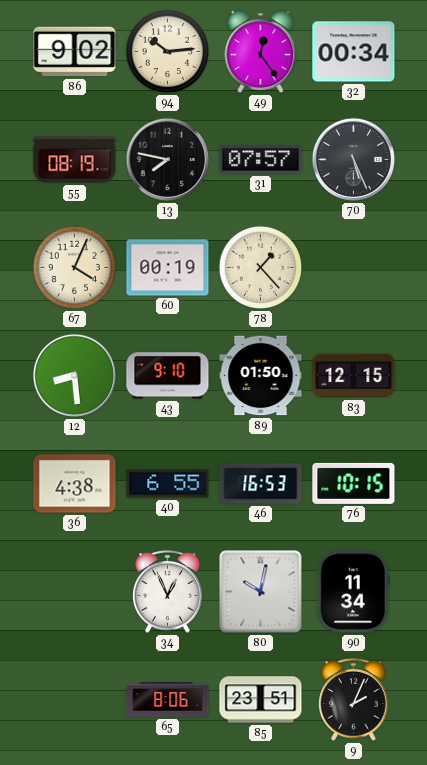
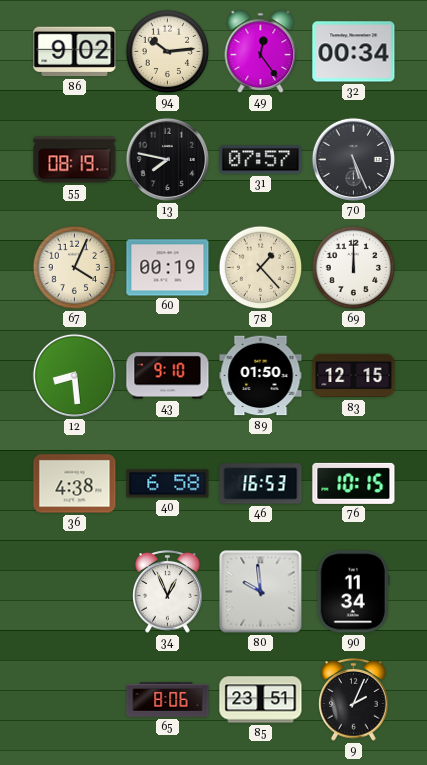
69: none -> 12:00 (354, 268)
40: 6:55 -> 6:58 (168, 484)
80: 10:02 -> 9:59 (261, 592)
